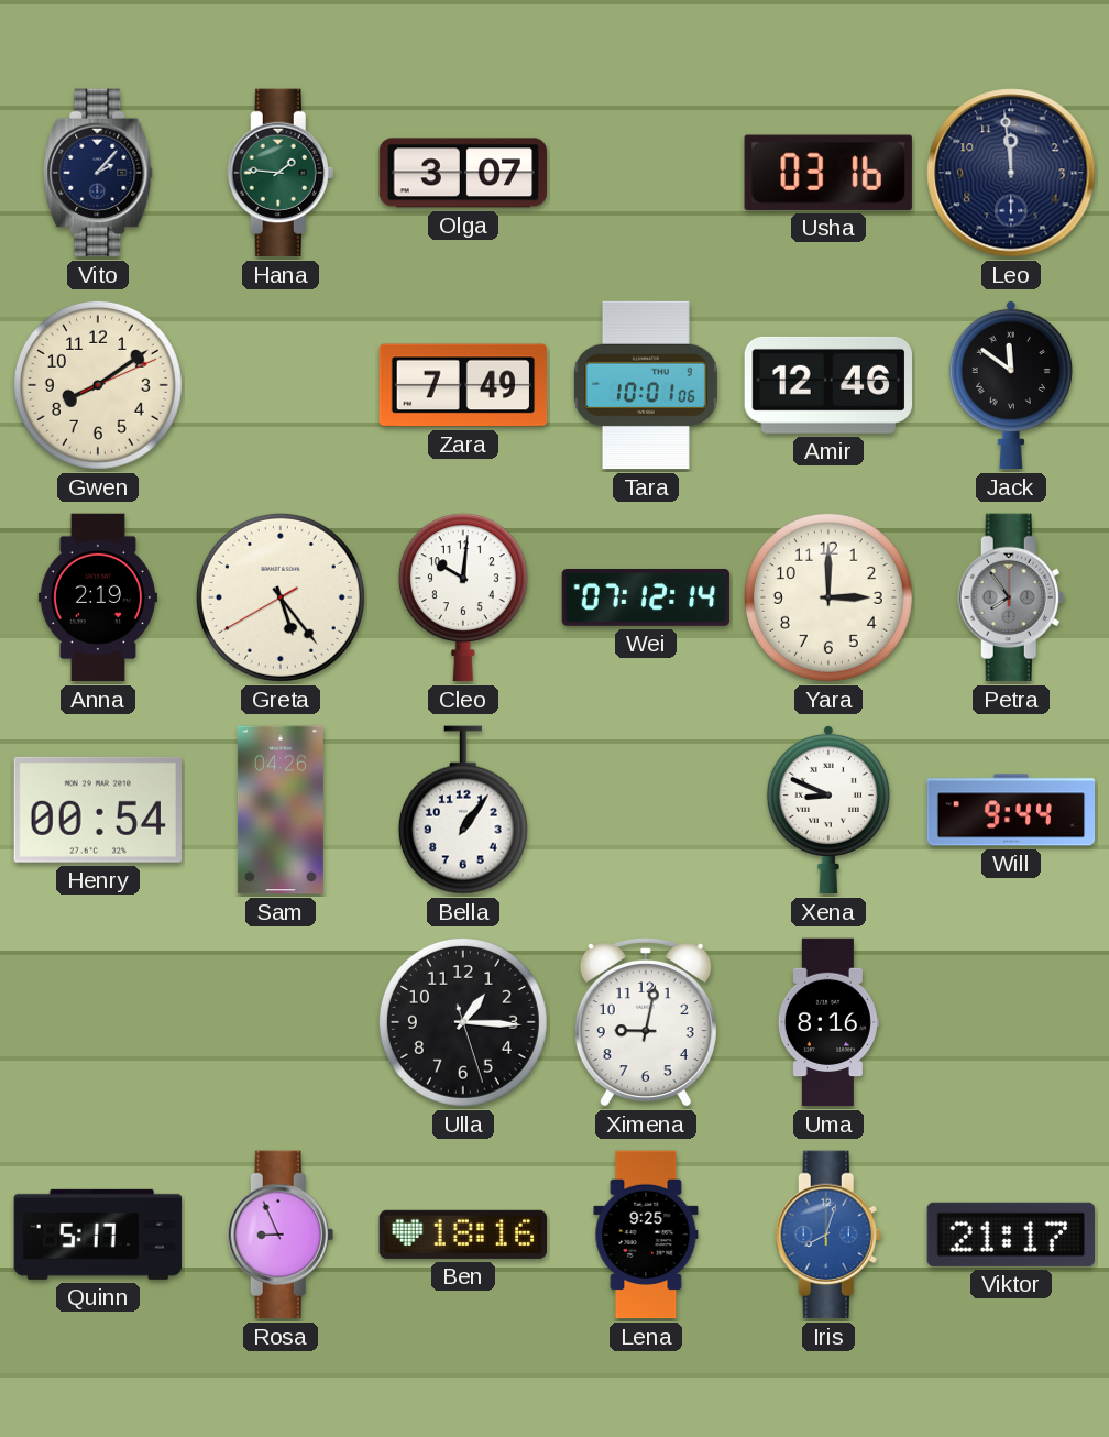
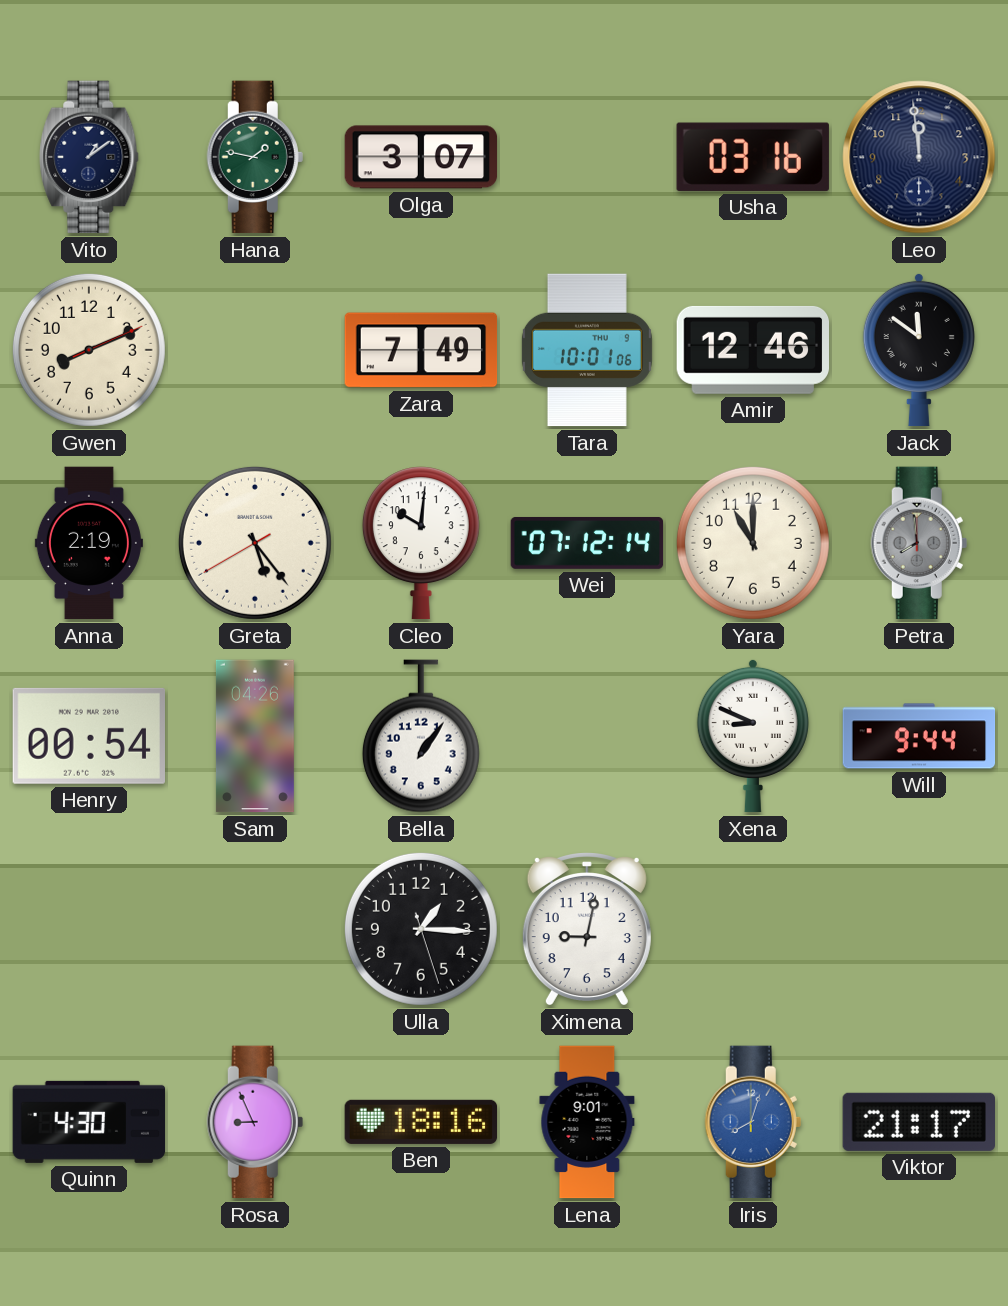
Vito: 2:07 -> 1:09 (89, 157)
Hana: 1:46 -> 1:47 (255, 157)
Gwen: 8:09 -> 8:11 (89, 350)
Yara: 3:00 -> 11:00 (753, 543)
Petra: 7:54 -> 7:59 (919, 543)
Uma: 8:16 -> none (828, 1022)
Quinn: 5:17 -> 4:30 (89, 1122)
Lena: 9:25 -> 9:01 (587, 1122)
